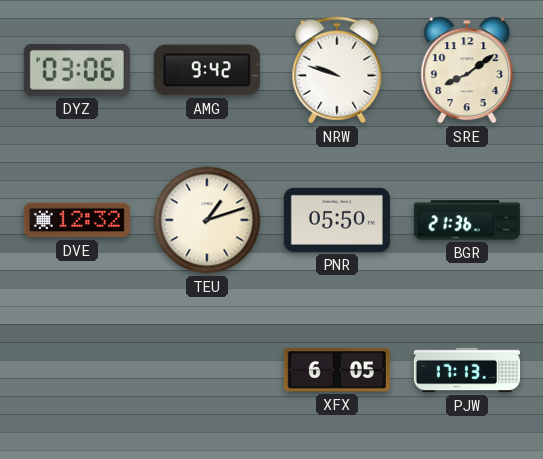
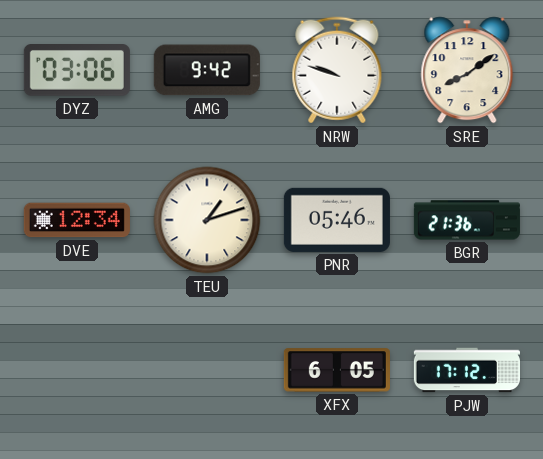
DVE: 12:32 -> 12:34 (77, 220)
PNR: 05:50 -> 05:46 (337, 220)
PJW: 17:13 -> 17:12 (467, 370)
